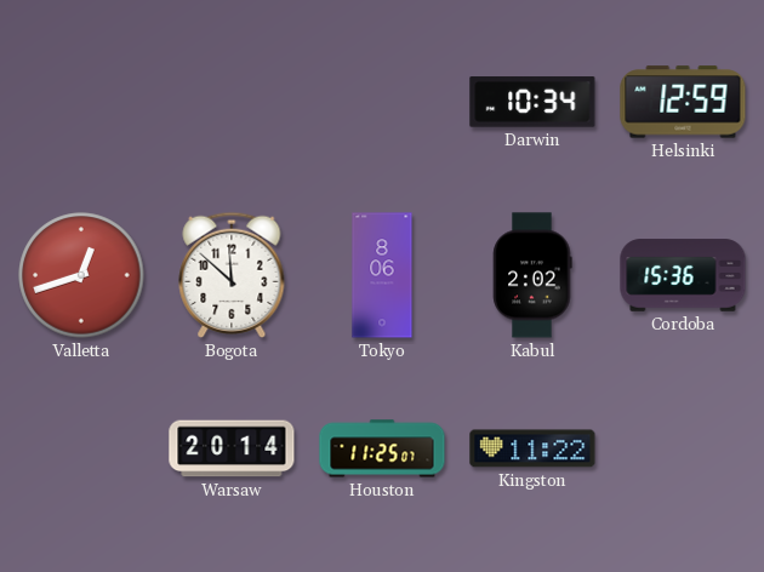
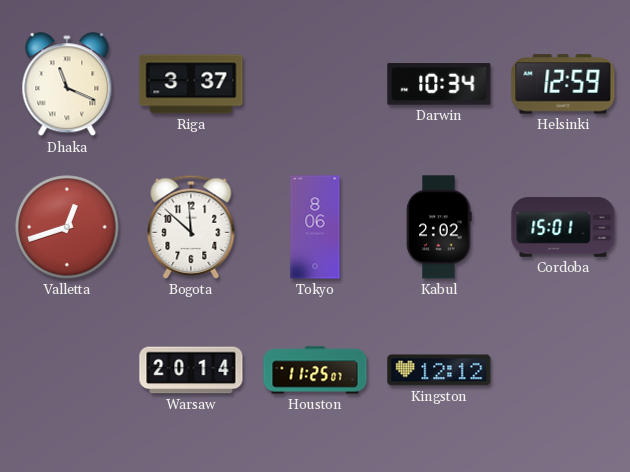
Dhaka: none -> 11:19 (67, 85)
Riga: none -> 3:37 (191, 84)
Cordoba: 15:36 -> 15:01 (563, 227)
Kingston: 11:22 -> 12:12 (439, 370)
